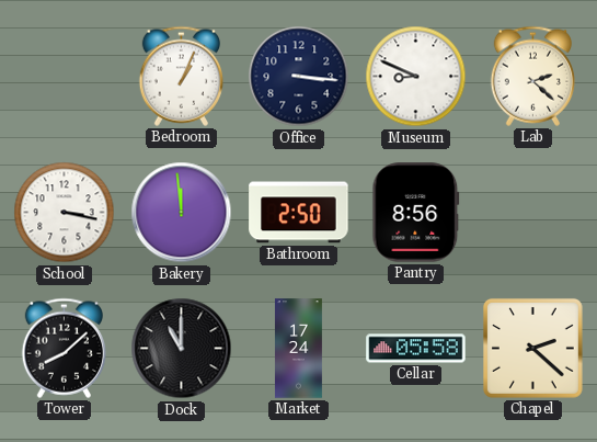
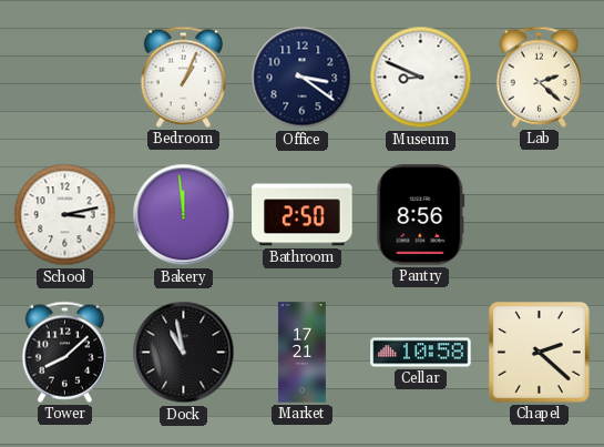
Office: 3:16 -> 3:21 (303, 78)
School: 3:17 -> 3:13 (65, 215)
Dock: 11:00 -> 10:58 (184, 353)
Market: 17:24 -> 17:21 (301, 353)
Cellar: 05:58 -> 10:58 (421, 353)
